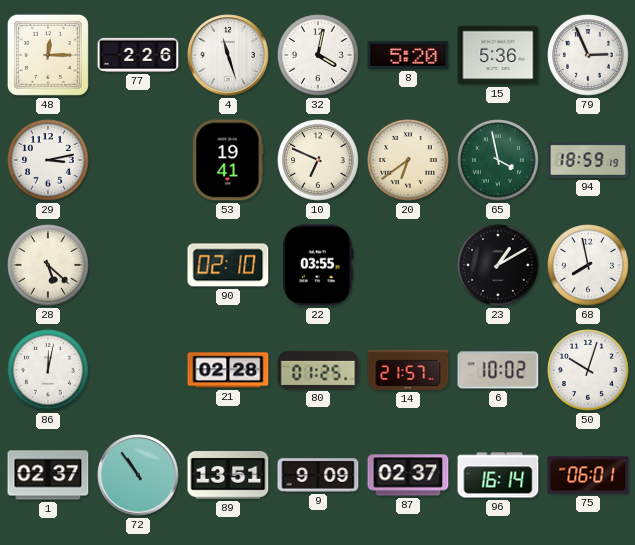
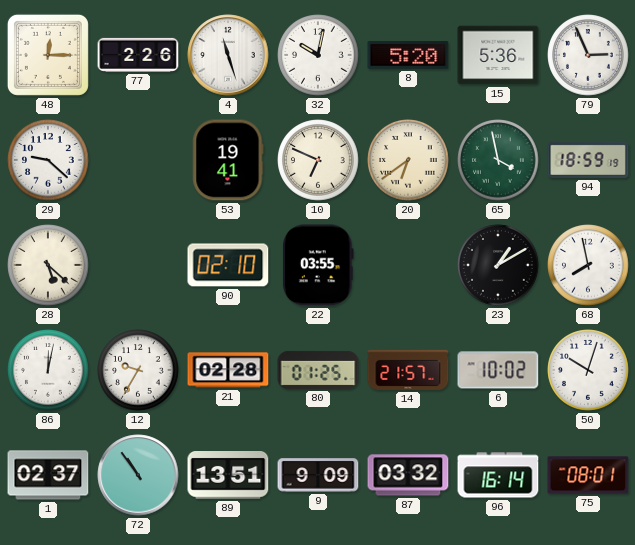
32: 4:02 -> 10:02 (318, 55)
29: 3:13 -> 9:22 (48, 160)
12: none -> 9:35 (138, 370)
87: 02:37 -> 03:32 (408, 475)
75: 06:01 -> 08:01 (588, 475)
